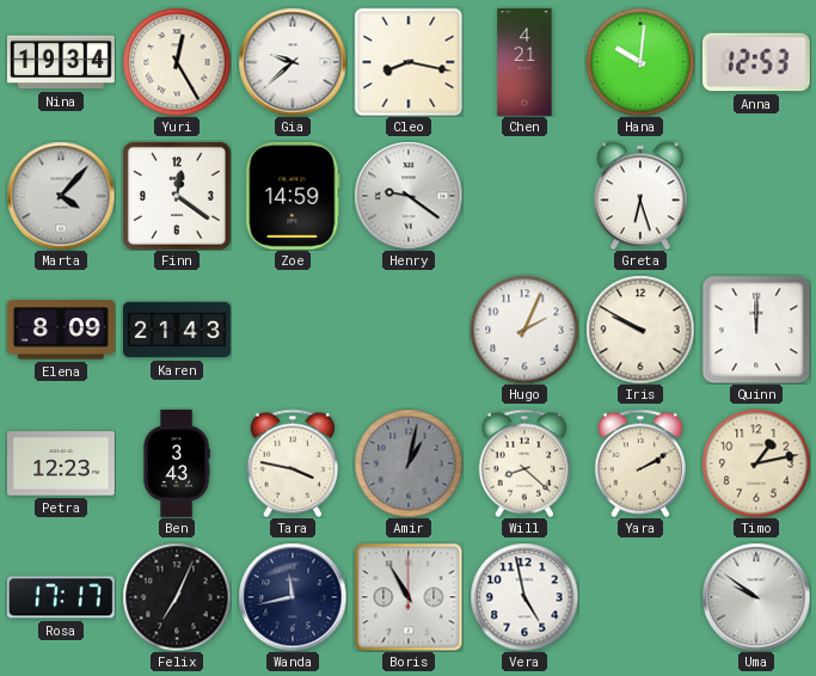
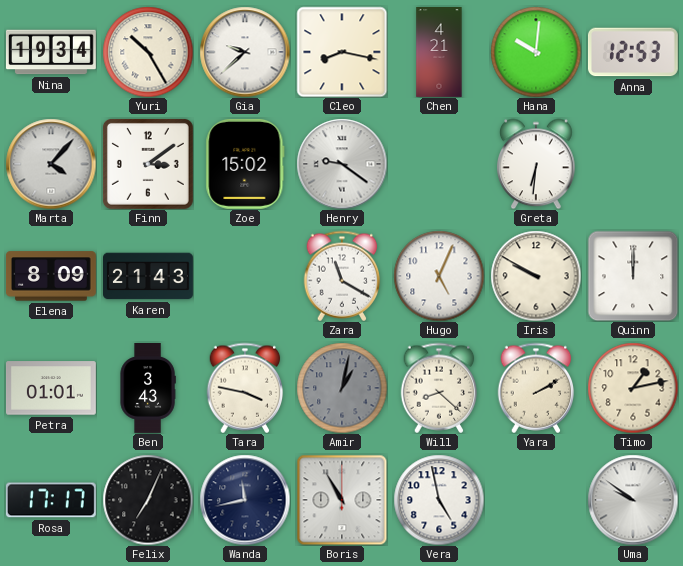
Yuri: 12:25 -> 10:25 (148, 52)
Finn: 12:21 -> 3:09 (148, 164)
Zoe: 14:59 -> 15:02 (245, 164)
Greta: 6:27 -> 6:31 (537, 164)
Zara: none -> 11:20 (342, 276)
Hugo: 2:04 -> 5:04 (439, 276)
Petra: 12:23 -> 01:01 (51, 388)
